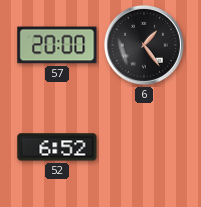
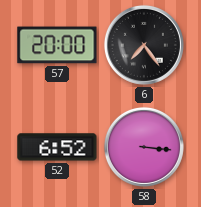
6: 1:24 -> 7:24 (144, 45)
58: none -> 3:16 (144, 147)
